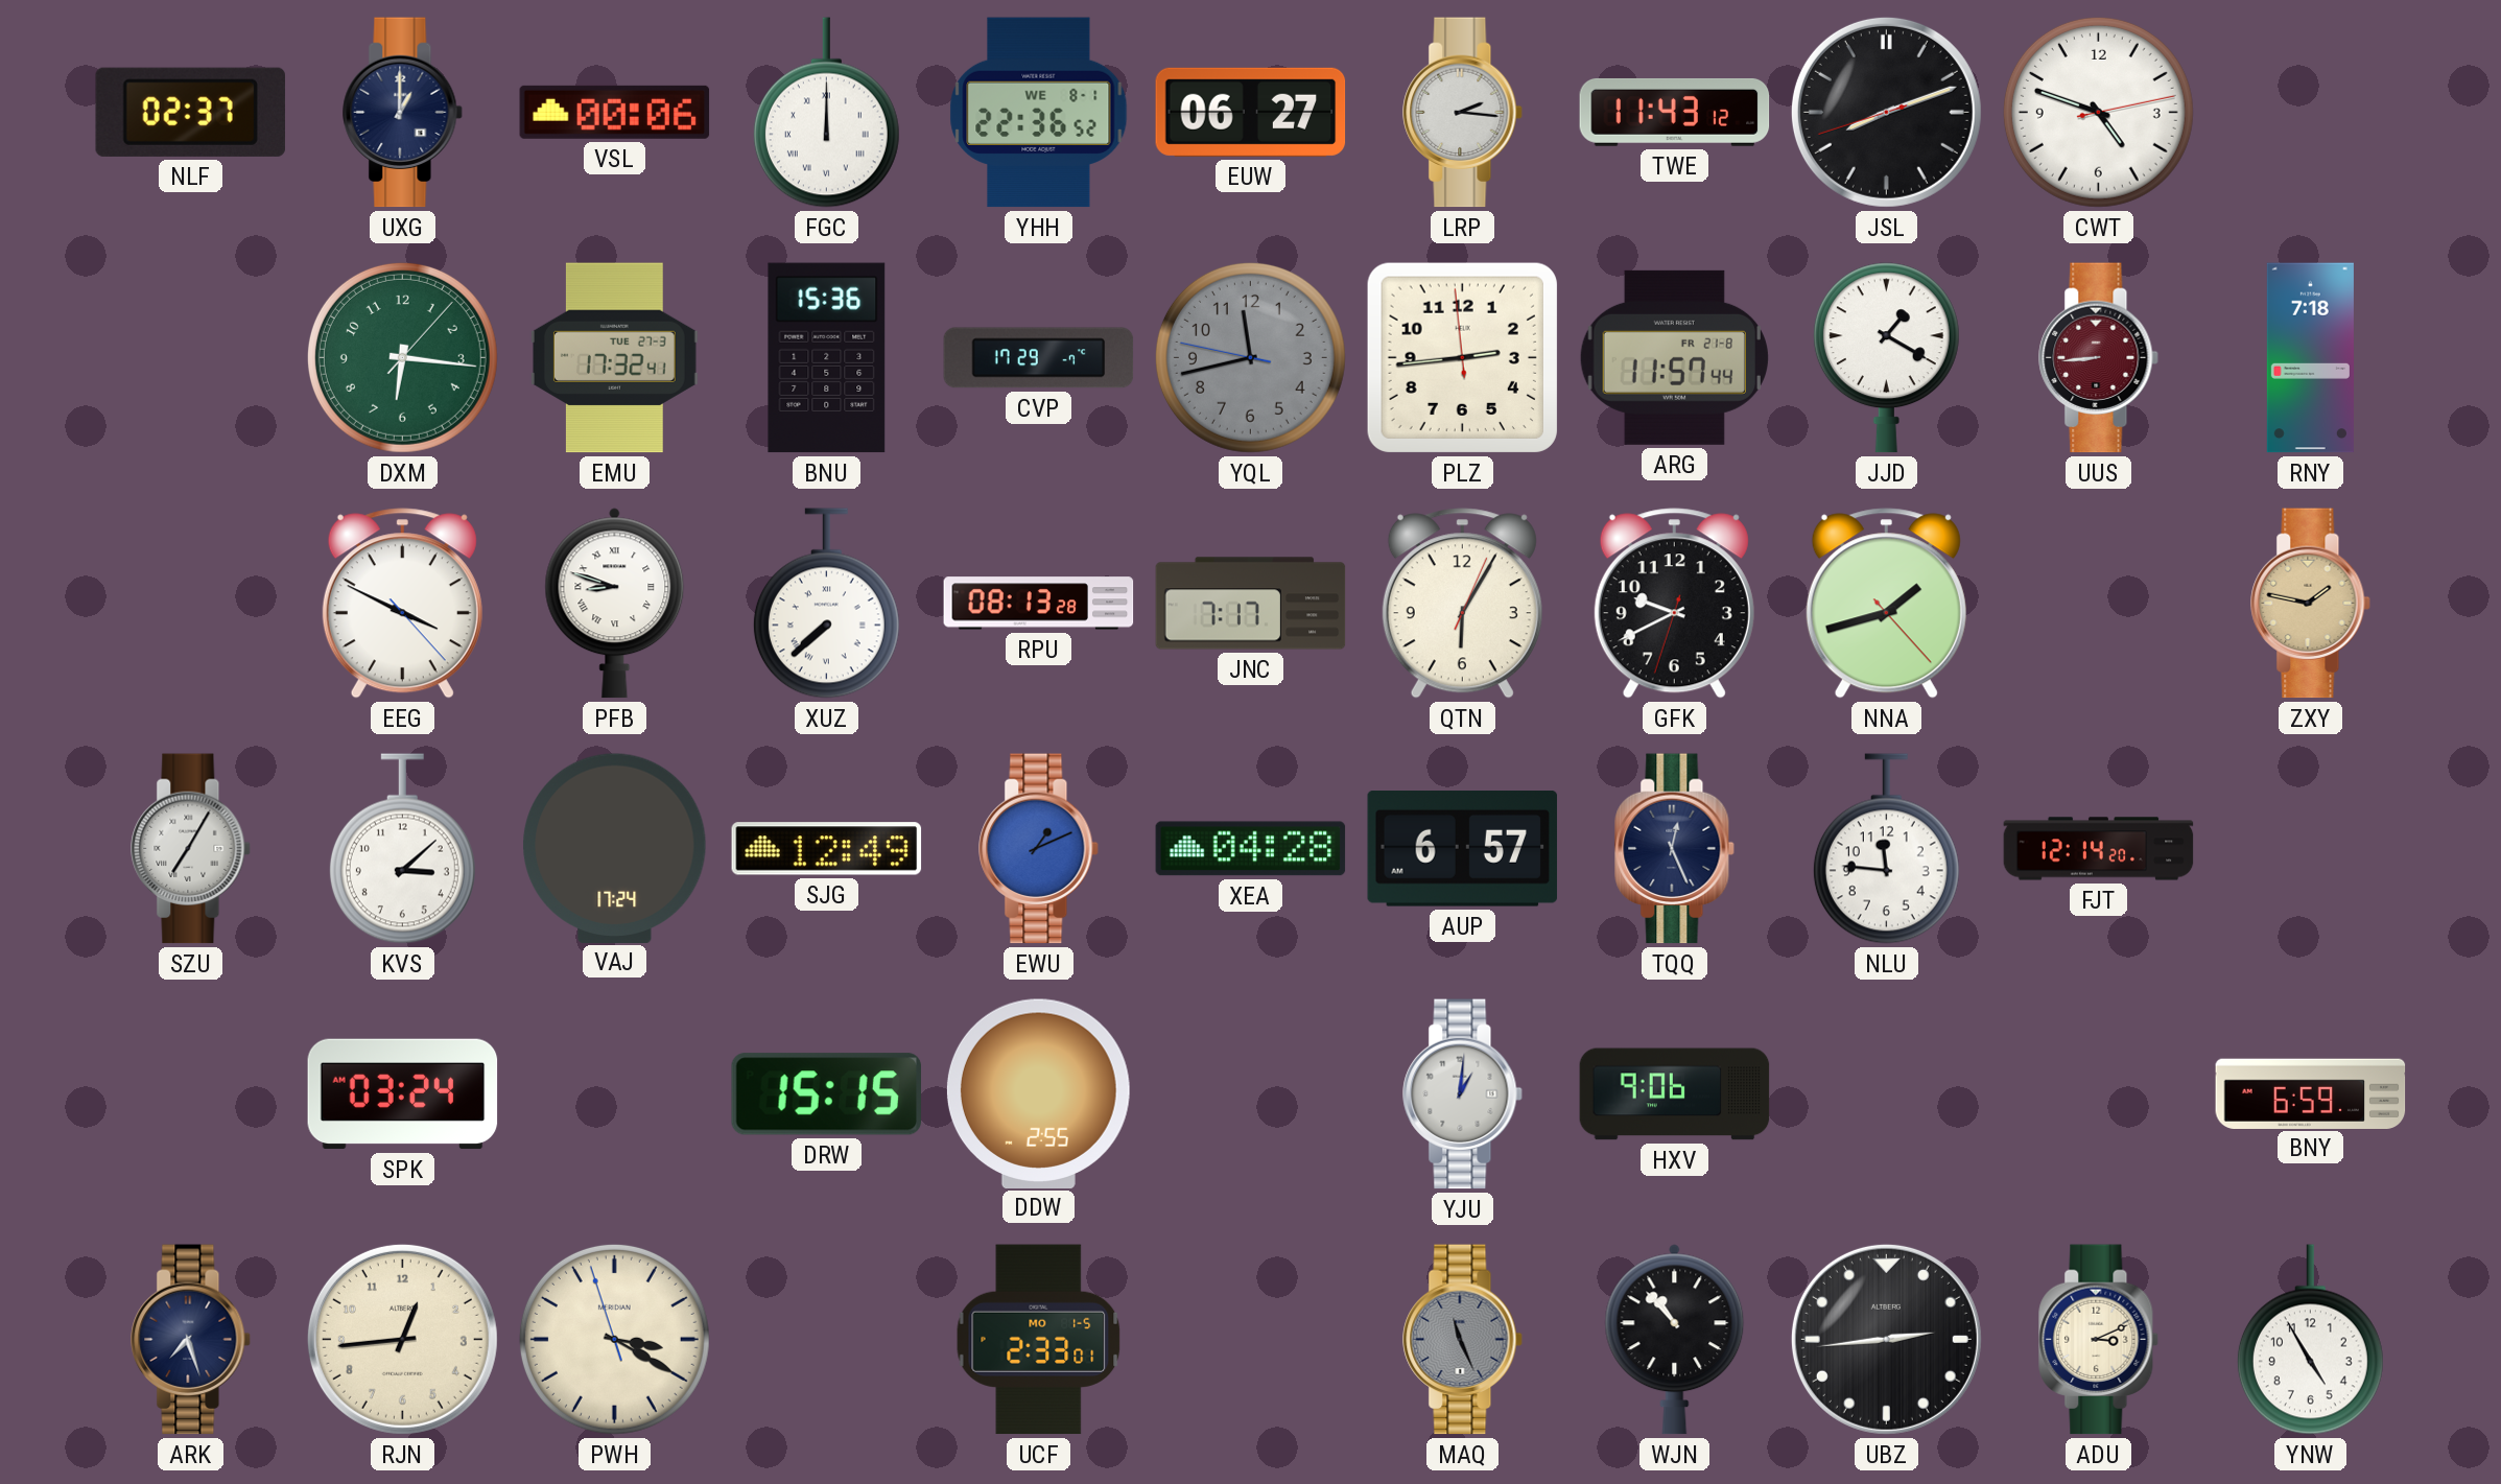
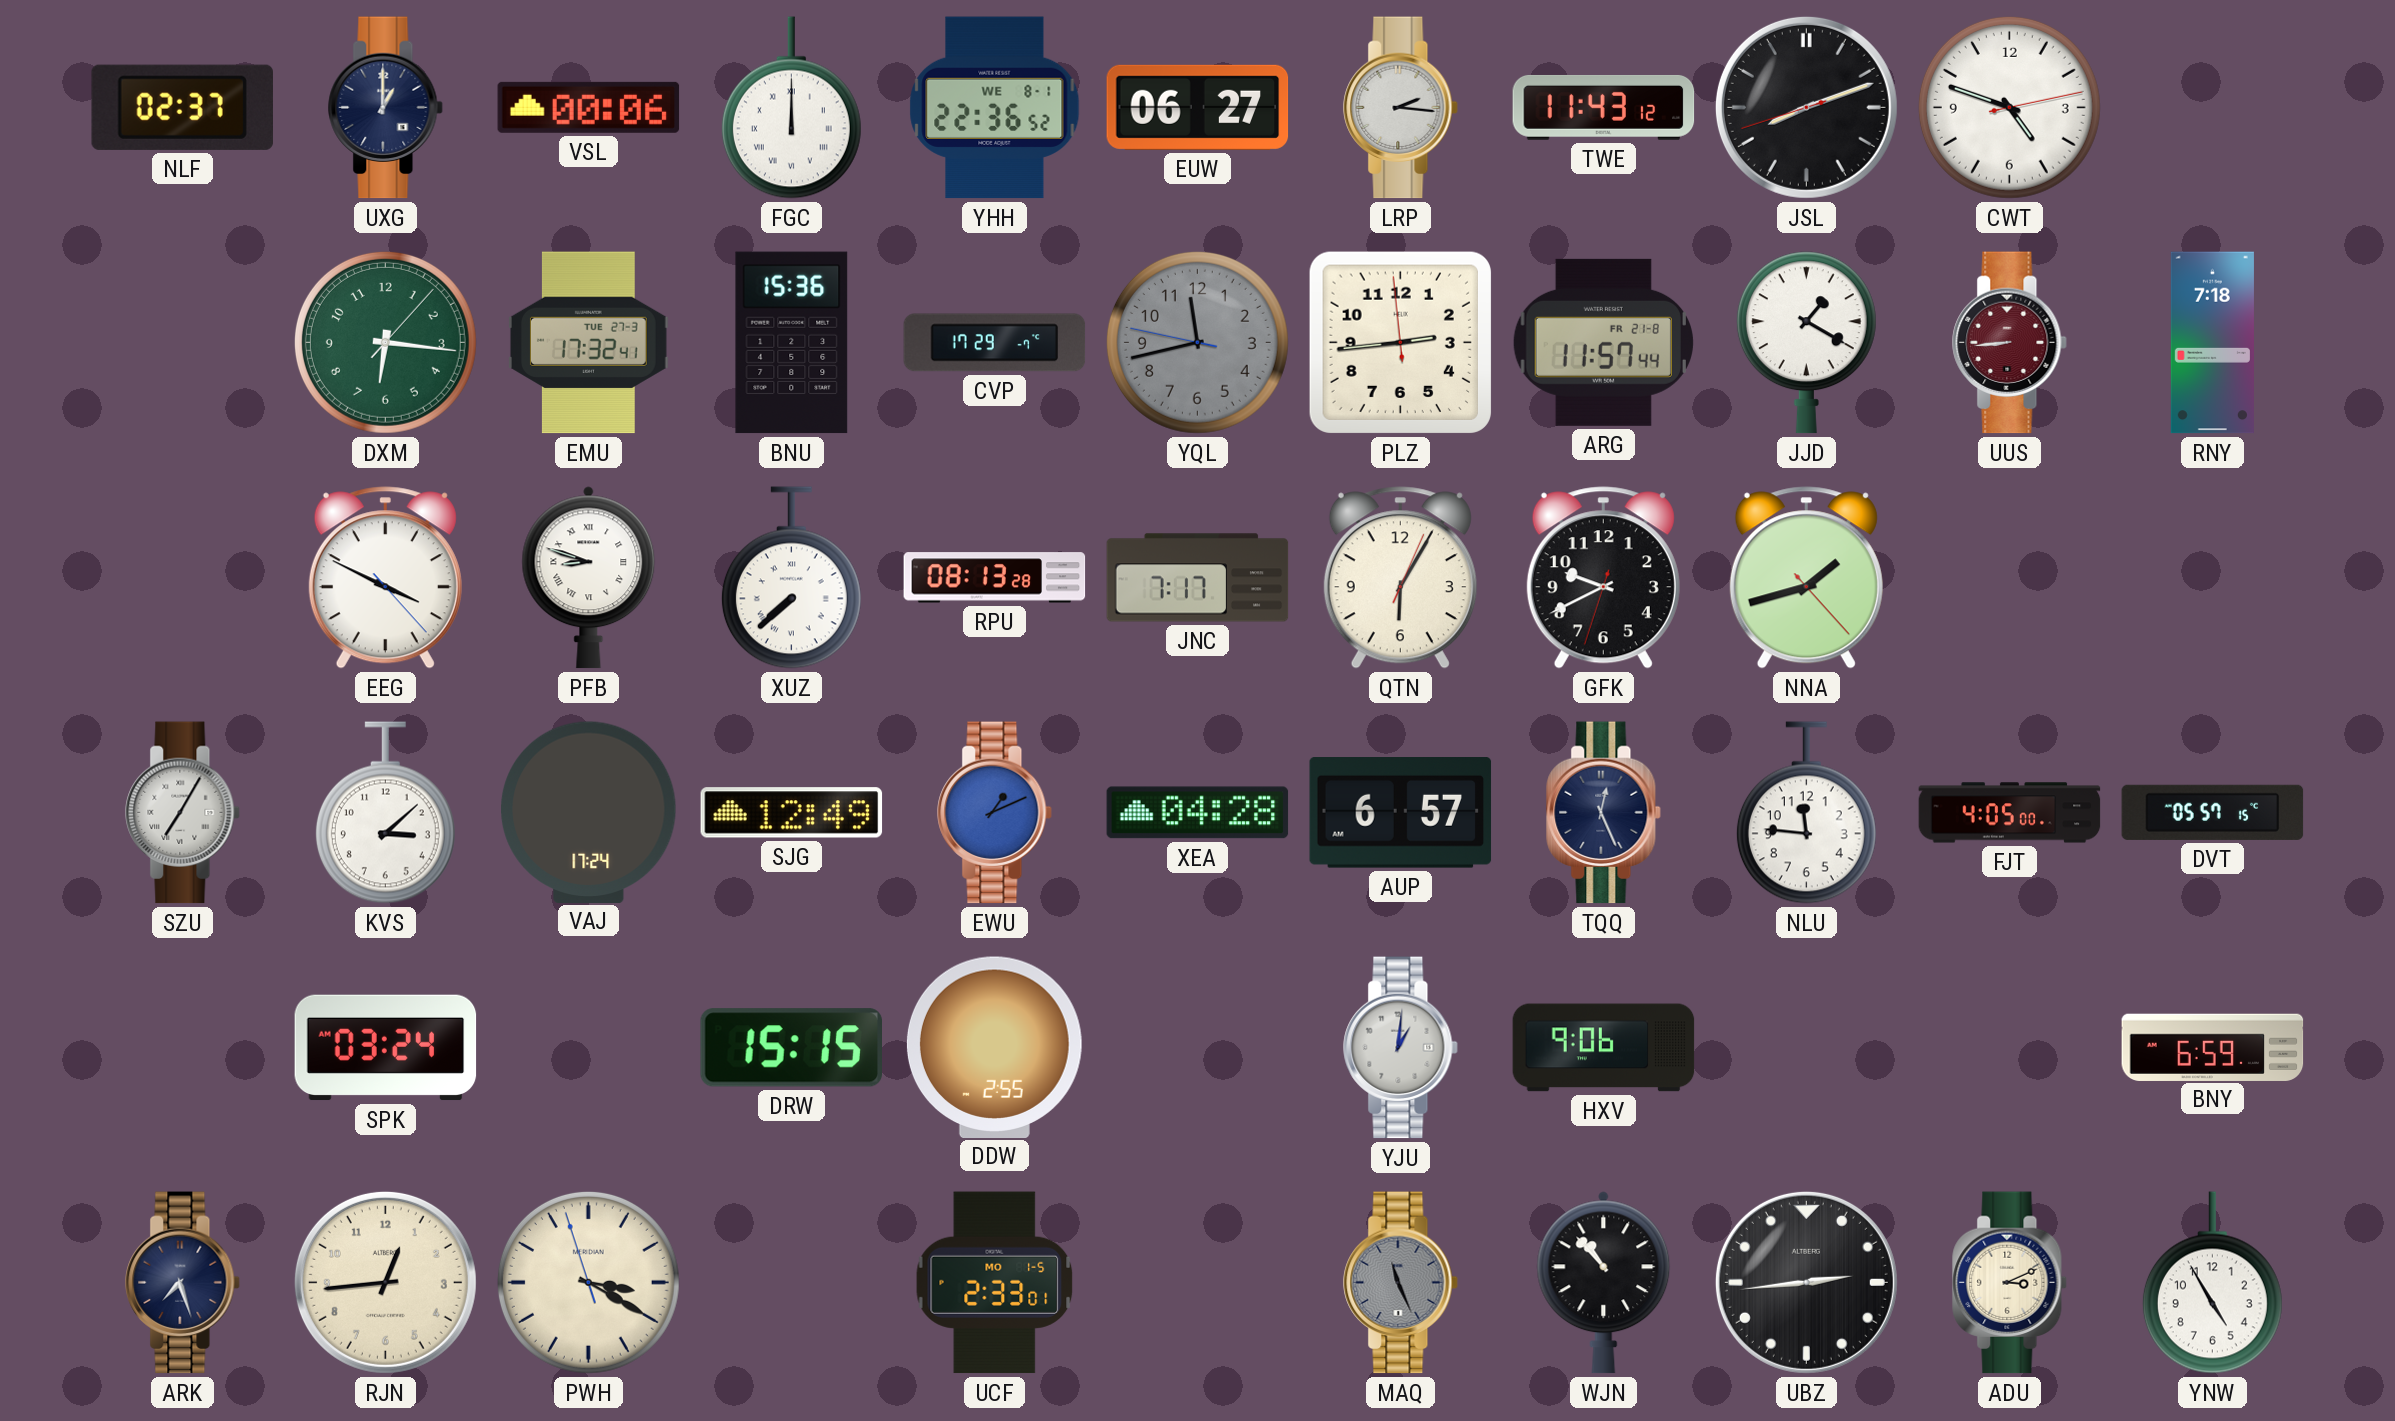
ZXY: 1:47 -> none (2311, 604)
FJT: 12:14 -> 4:05 (2010, 813)
DVT: none -> 05:57 (2213, 812)
